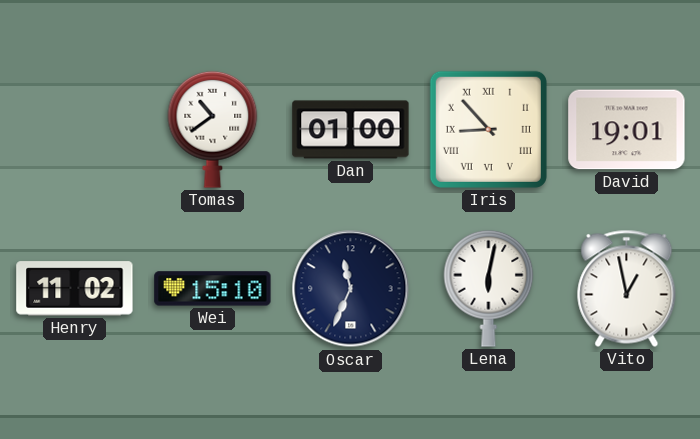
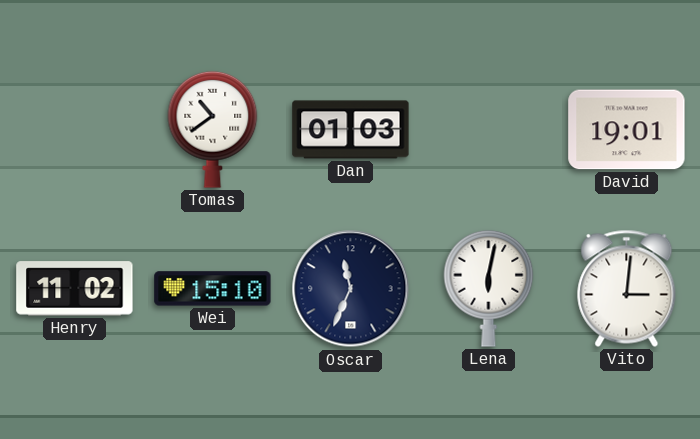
Dan: 01:00 -> 01:03 (351, 130)
Iris: 8:53 -> none (488, 129)
Vito: 12:58 -> 3:01 (627, 288)
